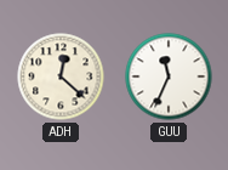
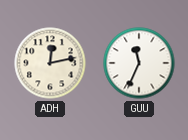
ADH: 12:22 -> 12:13 (50, 63)
